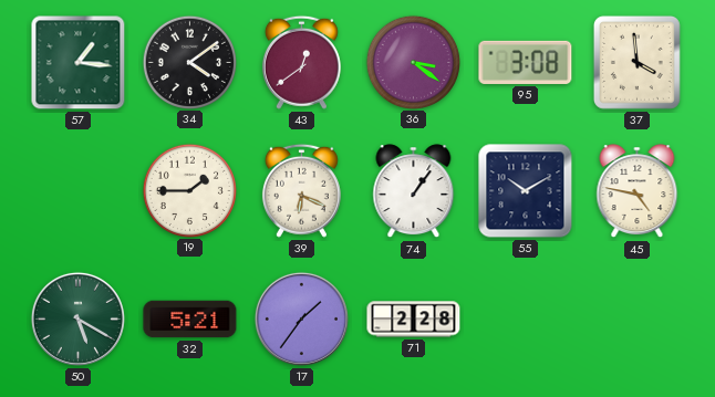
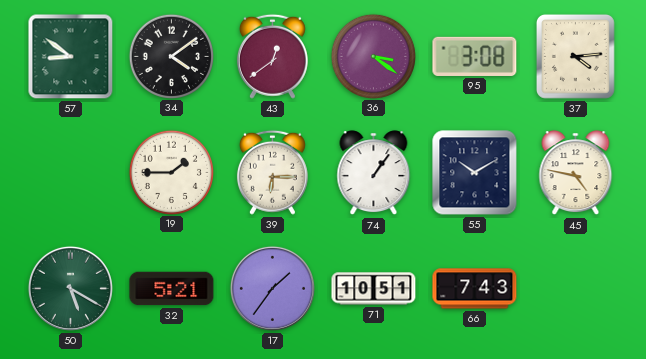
57: 1:16 -> 8:51 (71, 57)
37: 3:59 -> 4:14 (575, 57)
39: 6:19 -> 6:15 (272, 172)
71: 2:28 -> 10:51 (374, 289)
66: none -> 7:43 (475, 289)
